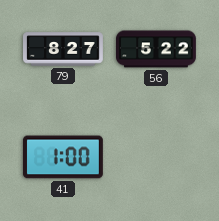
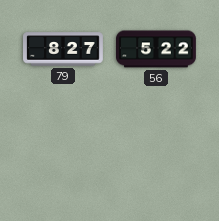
41: 1:00 -> none (63, 157)
